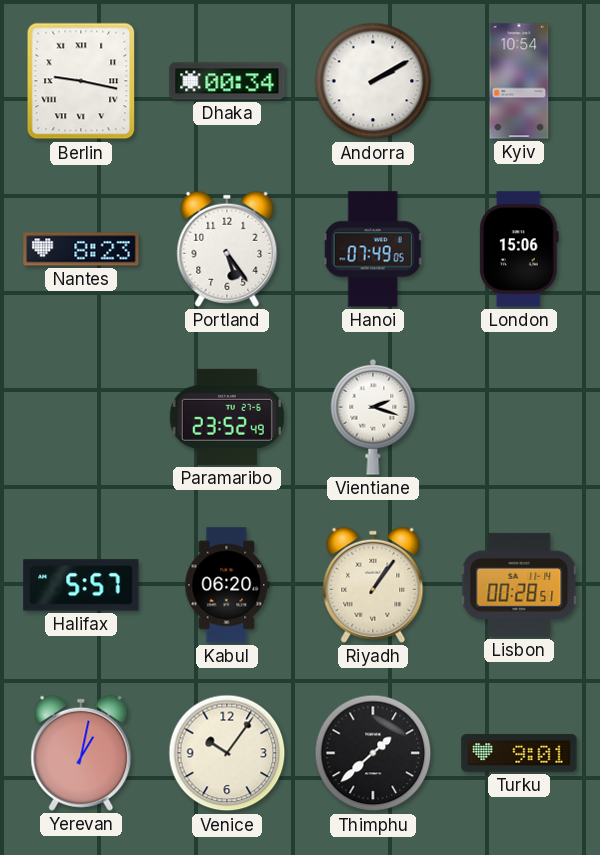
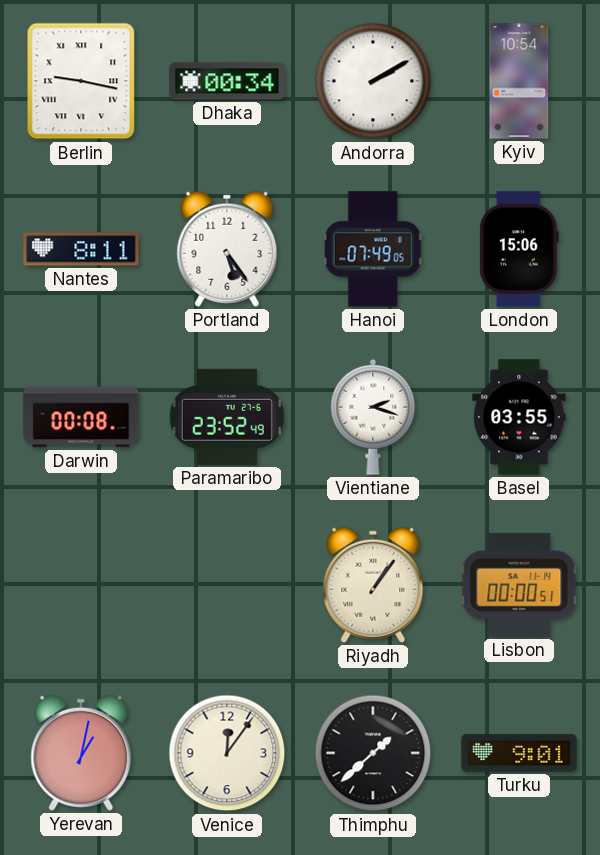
Nantes: 8:23 -> 8:11 (81, 249)
Darwin: none -> 00:08 (81, 417)
Basel: none -> 03:55 (519, 417)
Halifax: 5:57 -> none (81, 585)
Kabul: 06:20 -> none (227, 585)
Lisbon: 00:28 -> 00:00 (519, 585)
Venice: 10:06 -> 12:06 (227, 753)
